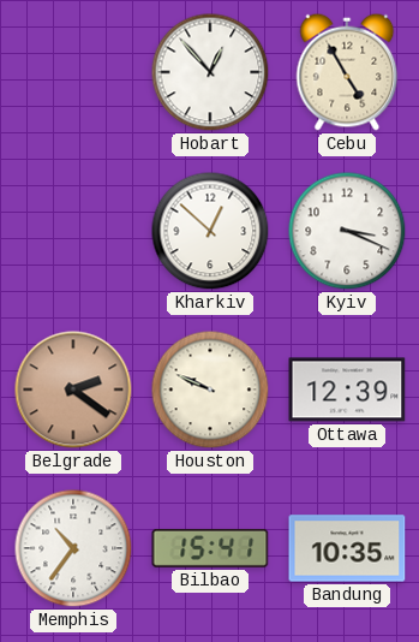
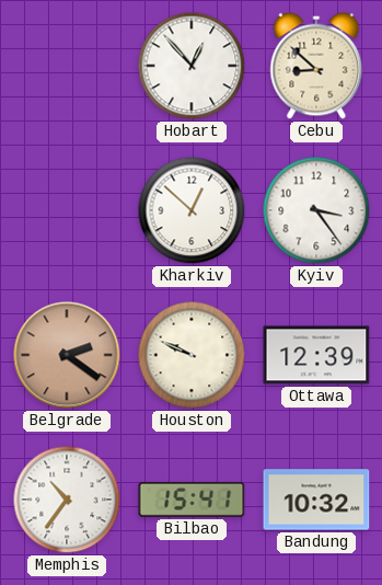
Cebu: 4:55 -> 8:52 (316, 66)
Kyiv: 3:19 -> 3:24 (316, 210)
Bandung: 10:35 -> 10:32 (316, 500)
